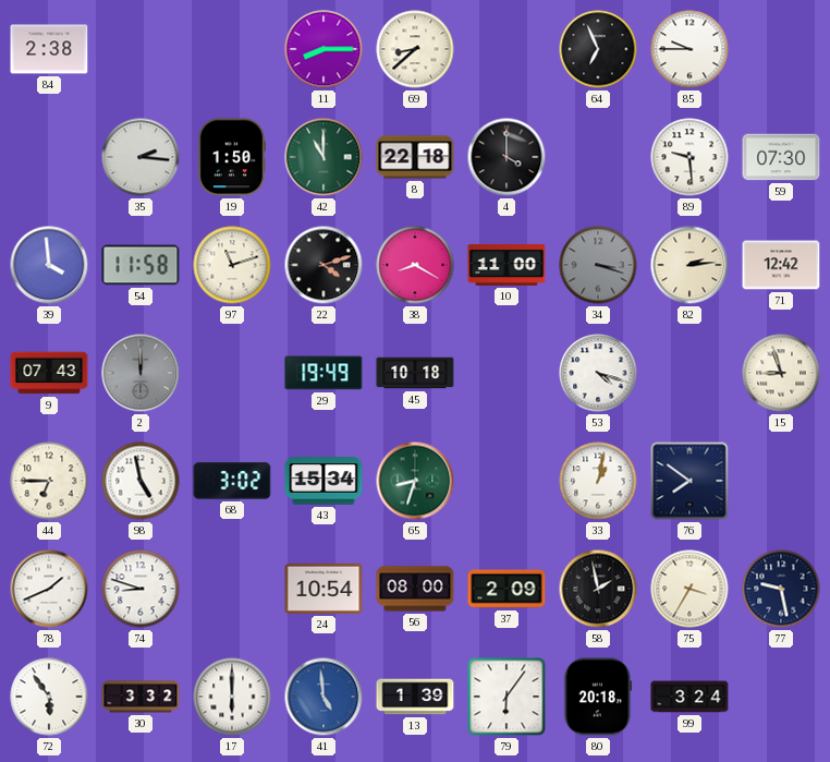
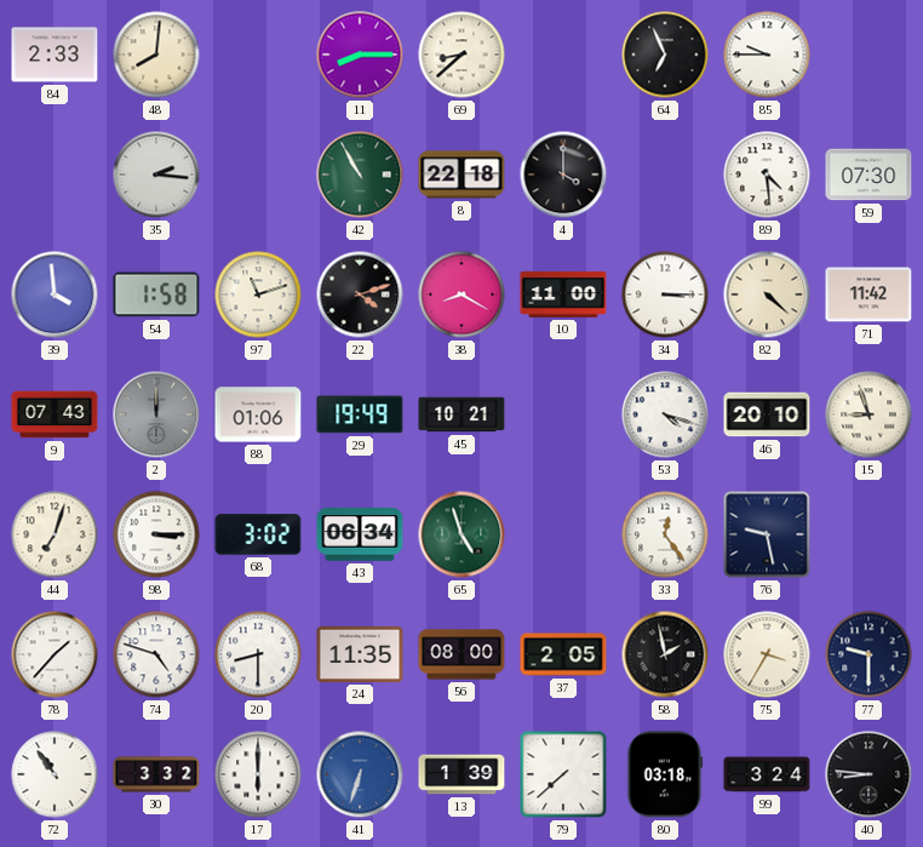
84: 2:38 -> 2:33 (55, 55)
48: none -> 8:01 (156, 55)
19: 1:50 -> none (231, 157)
42: 11:00 -> 10:55 (360, 174)
89: 9:29 -> 4:29 (767, 174)
54: 11:58 -> 1:58 (156, 294)
34: 3:18 -> 3:15 (665, 294)
34 dial: grey -> white (665, 294)
82: 2:14 -> 4:22 (767, 294)
71: 12:42 -> 11:42 (868, 294)
88: none -> 01:06 (258, 414)
45: 10:18 -> 10:21 (461, 414)
46: none -> 20:10 (767, 414)
44: 6:45 -> 7:03 (55, 534)
98: 4:58 -> 3:15 (156, 534)
43: 15:34 -> 06:34 (360, 534)
65: 8:33 -> 4:57 (461, 534)
33: 1:02 -> 12:24 (665, 534)
76: 7:51 -> 9:28 (767, 534)
78: 1:41 -> 1:37 (55, 654)
74: 8:48 -> 4:48 (156, 654)
20: none -> 8:30 (258, 654)
24: 10:54 -> 11:35 (360, 654)
37: 2:09 -> 2:05 (563, 654)
77: 9:28 -> 9:30 (868, 654)
72: 5:54 -> 10:54 (55, 774)
41: 4:59 -> 6:33 (360, 774)
79: 6:06 -> 7:38 (563, 774)
80: 20:18 -> 03:18 (665, 774)
40: none -> 8:46 (868, 774)
